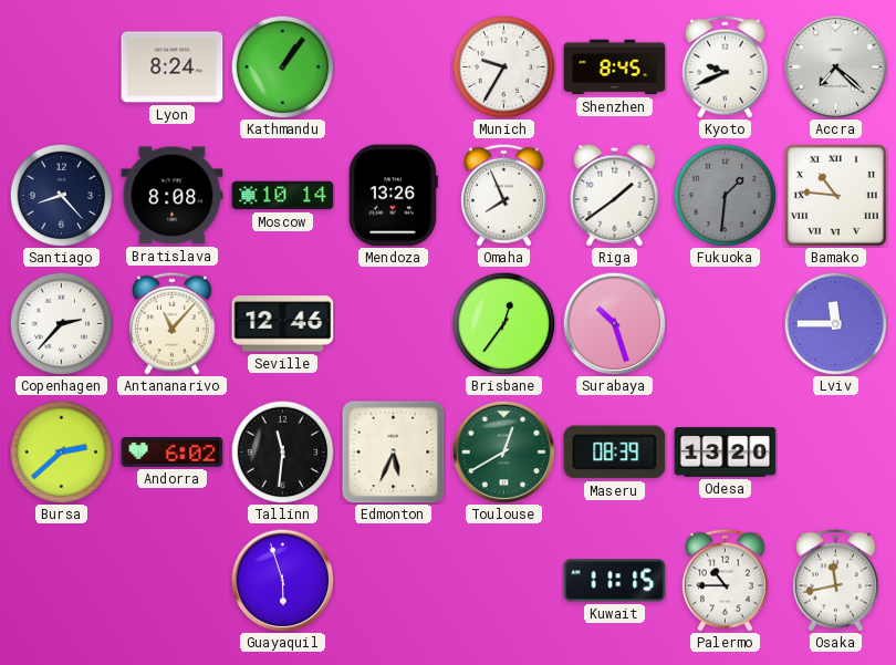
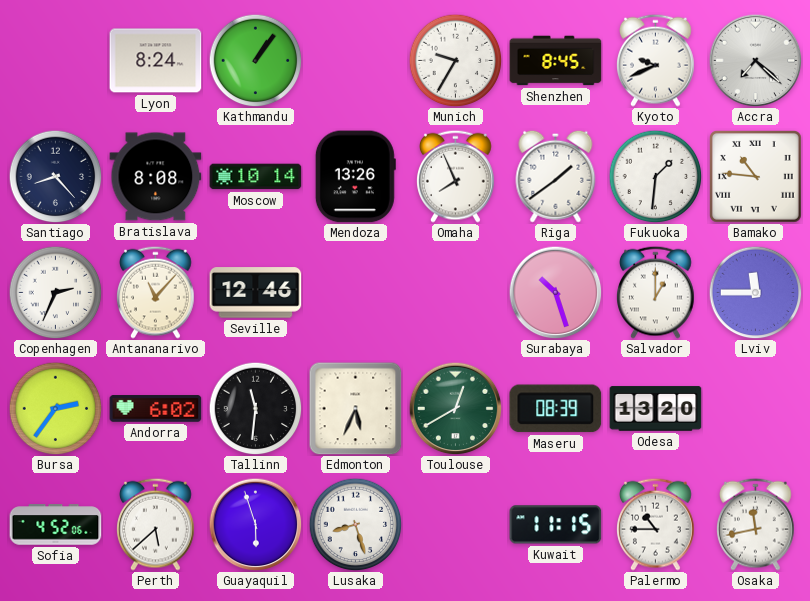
Fukuoka dial: grey -> white (655, 176)
Copenhagen: 2:37 -> 2:34 (55, 292)
Brisbane: 12:36 -> none (503, 323)
Salvador: none -> 1:00 (656, 292)
Bursa: 2:38 -> 2:36 (55, 408)
Sofia: none -> 4:52 (56, 525)
Perth: none -> 5:38 (156, 524)
Lusaka: none -> 8:27 (355, 524)
